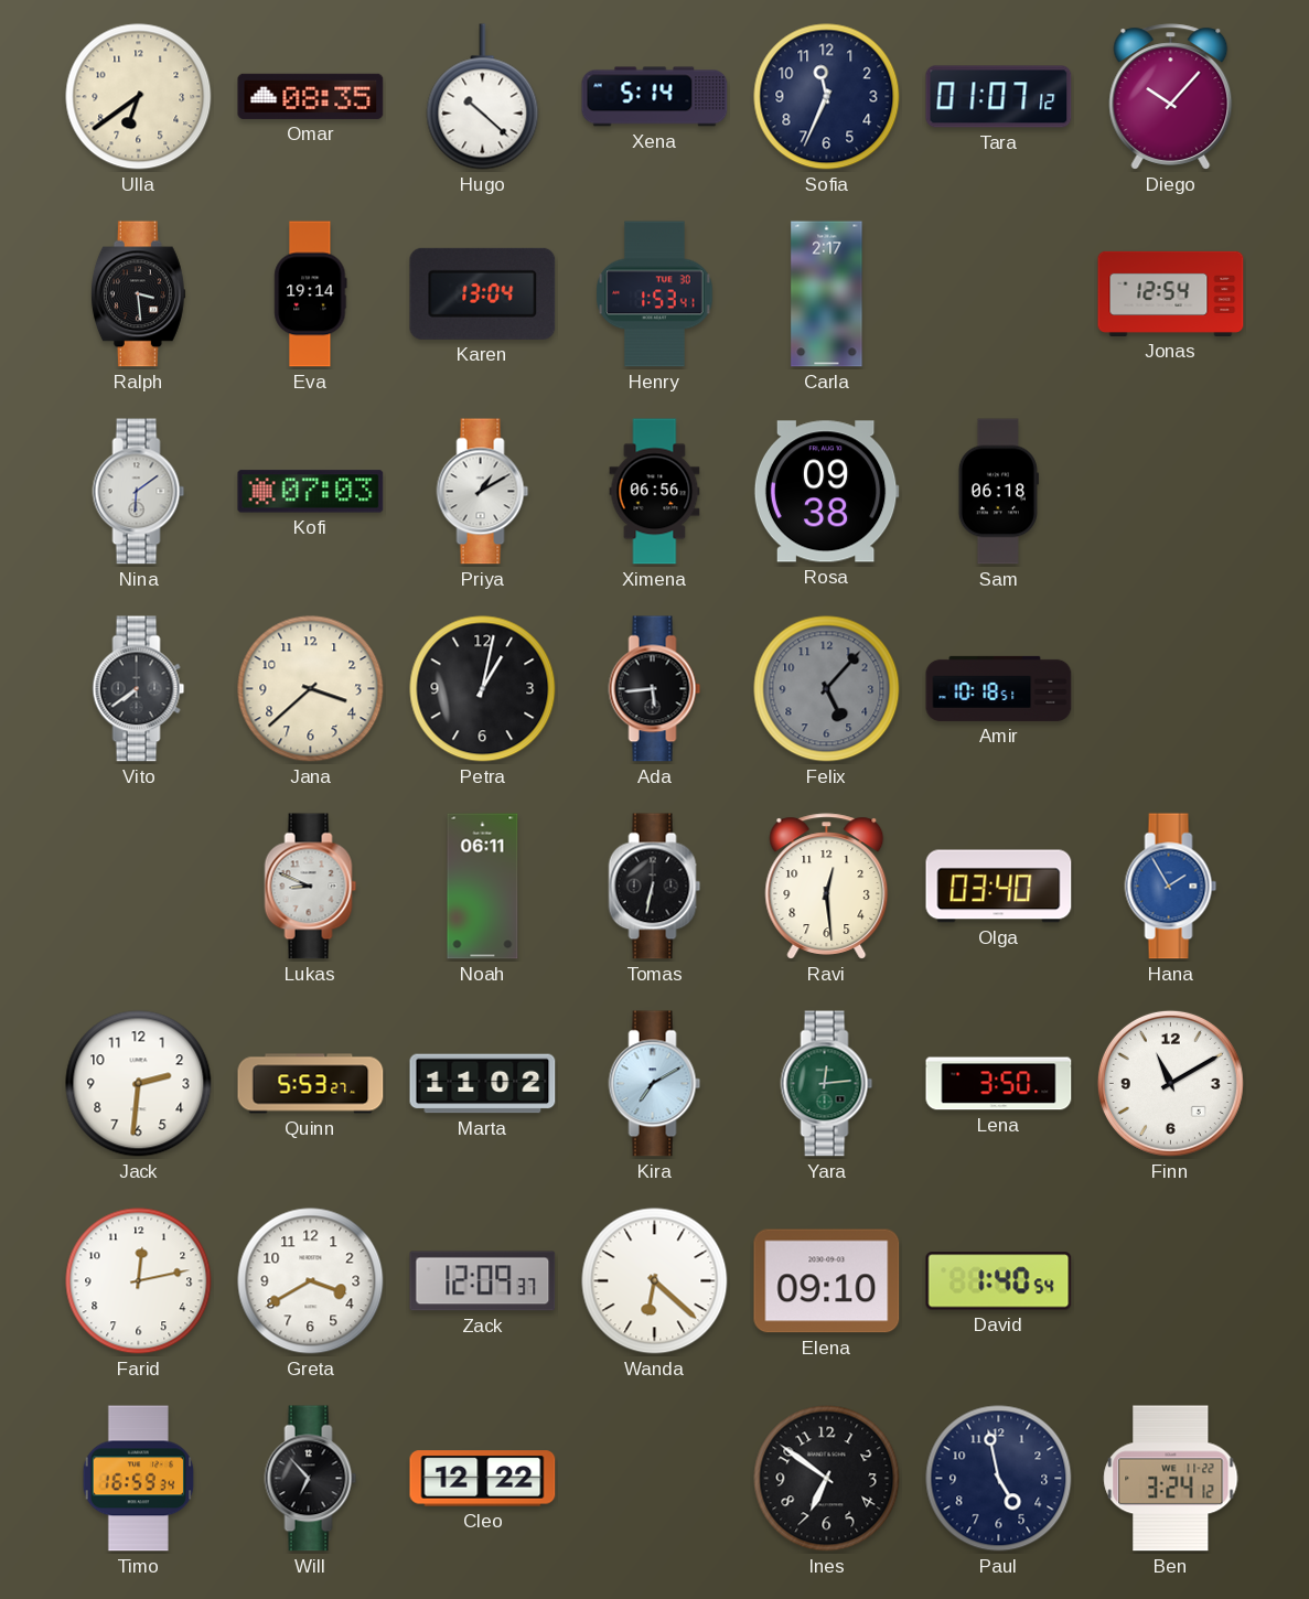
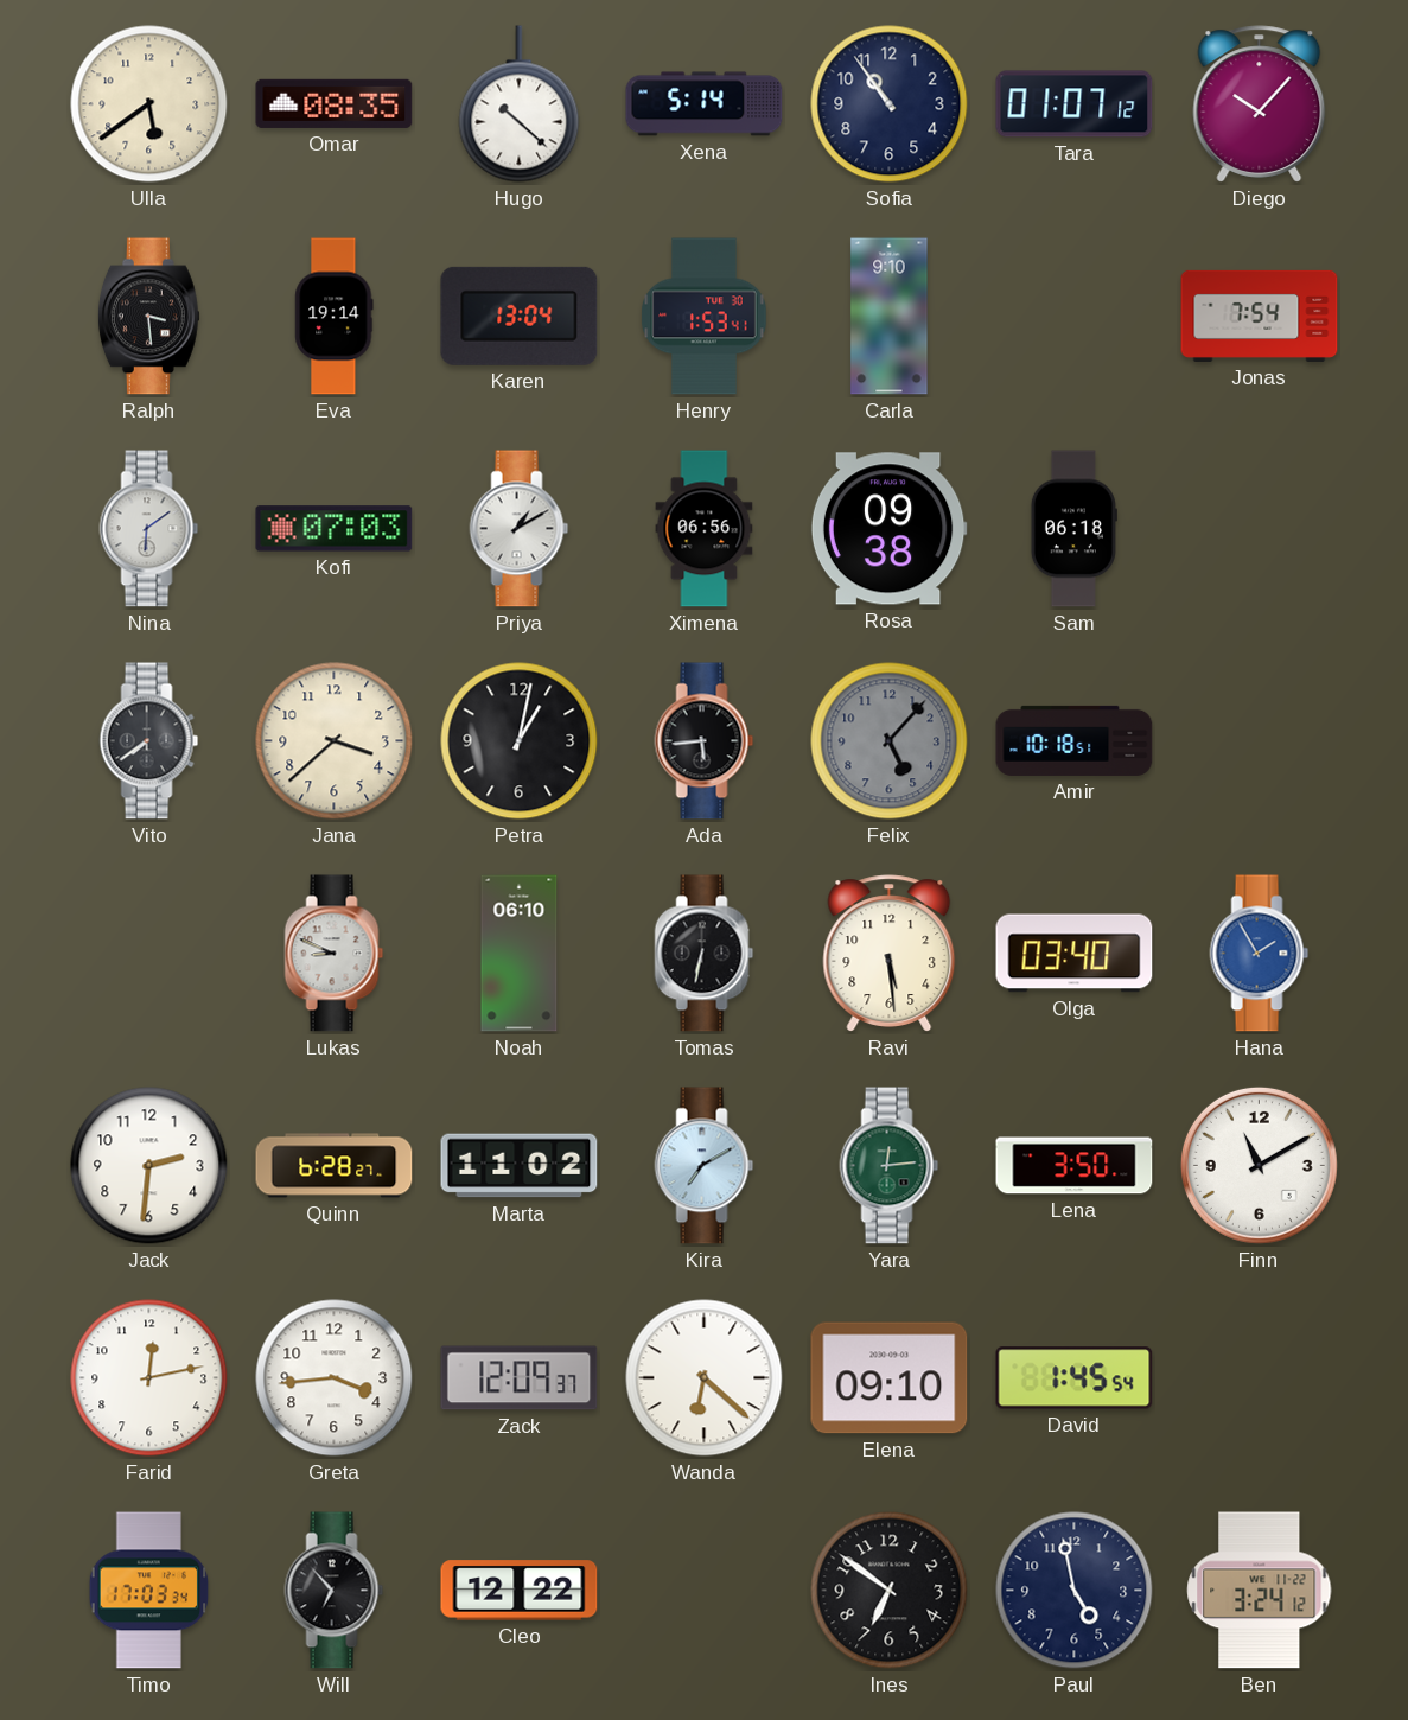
Ulla: 6:39 -> 5:39 (149, 104)
Sofia: 11:34 -> 10:54 (890, 104)
Carla: 2:17 -> 9:10 (890, 317)
Jonas: 12:54 -> 7:54 (1260, 316)
Noah: 06:11 -> 06:10 (520, 954)
Ravi: 12:29 -> 5:29 (890, 954)
Quinn: 5:53 -> 6:28 (335, 1166)
Greta: 3:40 -> 3:44 (335, 1378)
David: 1:40 -> 1:45 (1075, 1378)
Timo: 16:59 -> 17:03 (149, 1591)
